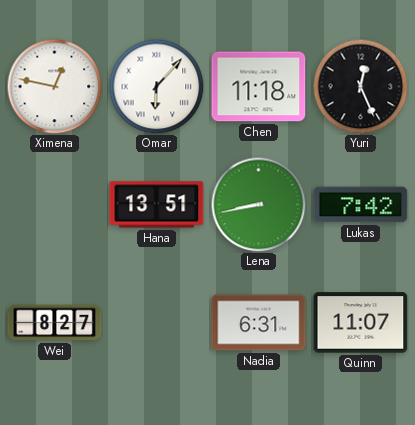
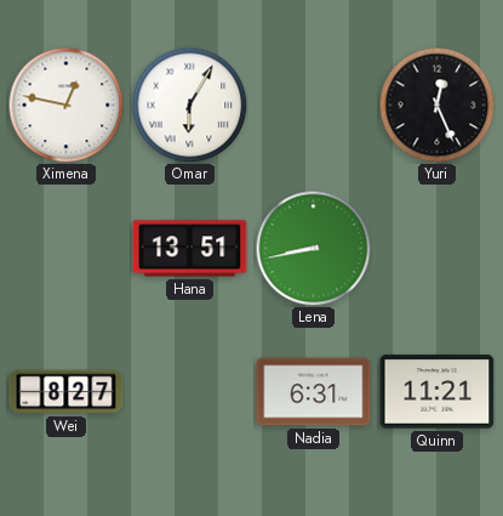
Omar: 6:07 -> 6:05 (189, 104)
Chen: 11:18 -> none (259, 87)
Lukas: 7:42 -> none (361, 205)
Quinn: 11:07 -> 11:21 (438, 392)
